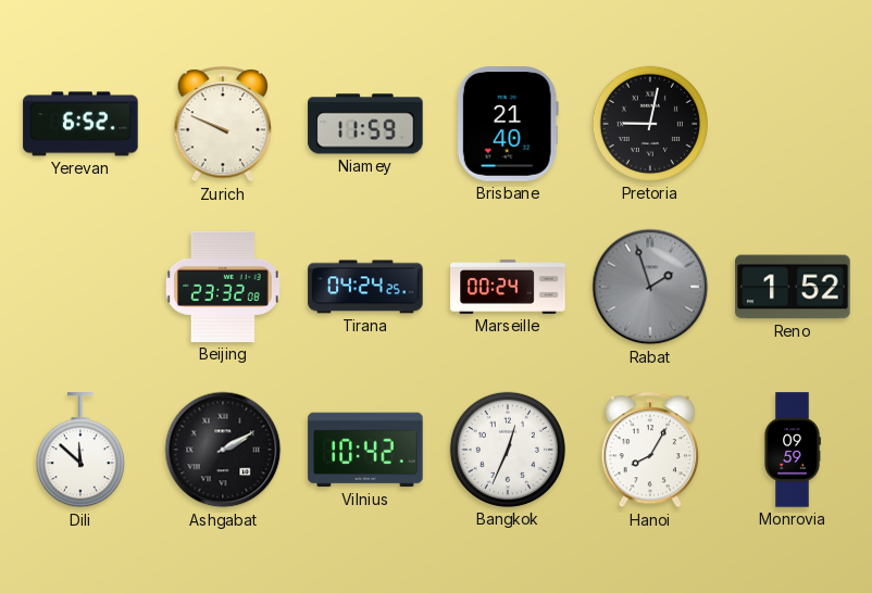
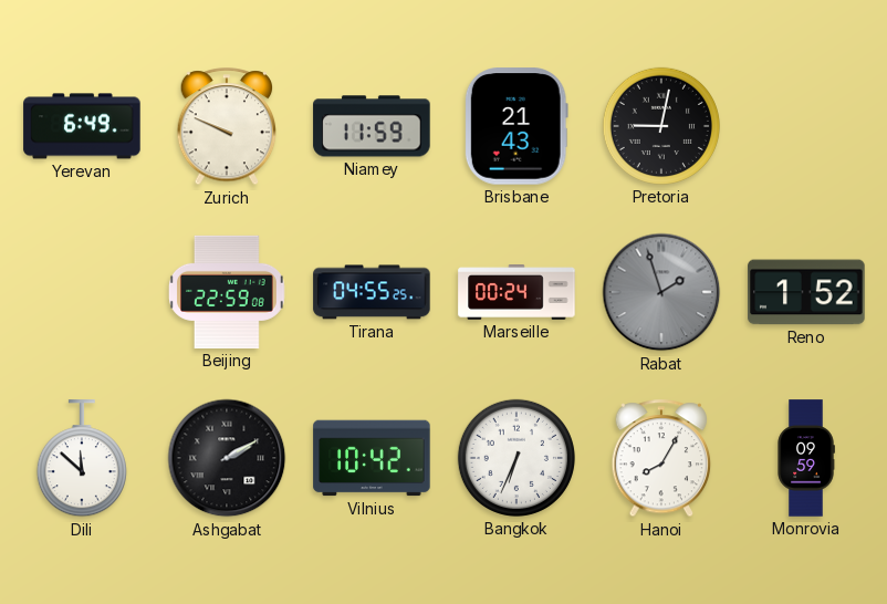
Yerevan: 6:52 -> 6:49 (82, 126)
Brisbane: 21:40 -> 21:43 (516, 126)
Beijing: 23:32 -> 22:59 (228, 292)
Tirana: 04:24 -> 04:55 (372, 292)
Bangkok: 12:34 -> 6:34 (516, 458)
